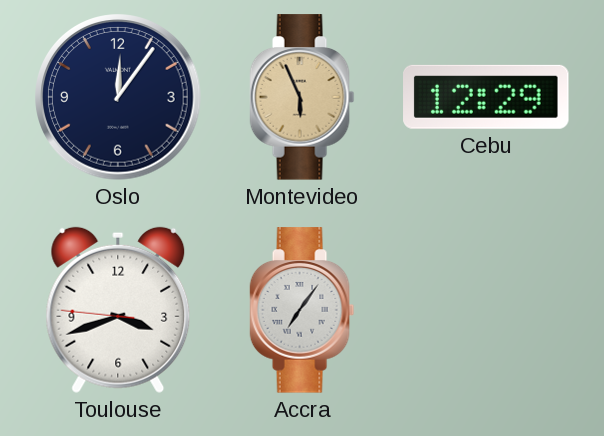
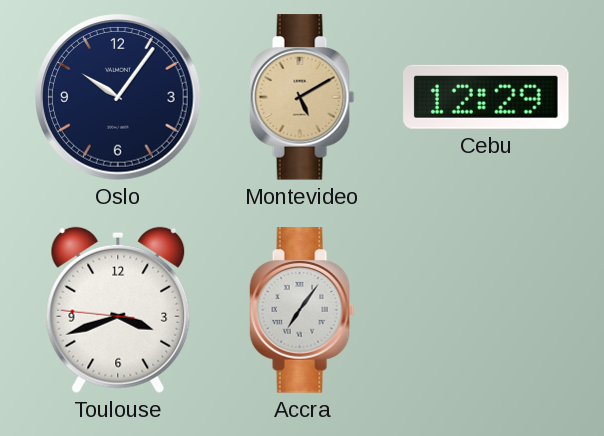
Oslo: 12:06 -> 10:06 (118, 97)
Montevideo: 5:56 -> 5:10 (302, 97)
